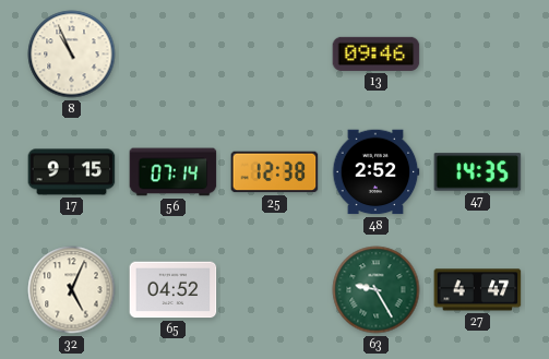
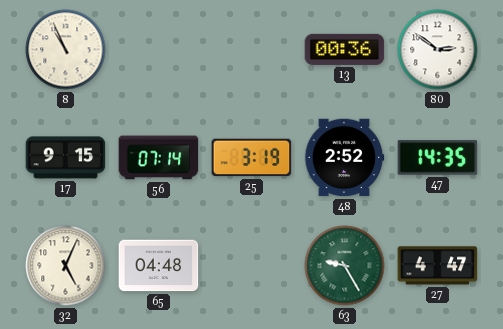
13: 09:46 -> 00:36 (345, 49)
80: none -> 2:51 (438, 50)
25: 12:38 -> 3:19 (252, 158)
65: 04:52 -> 04:48 (159, 266)
